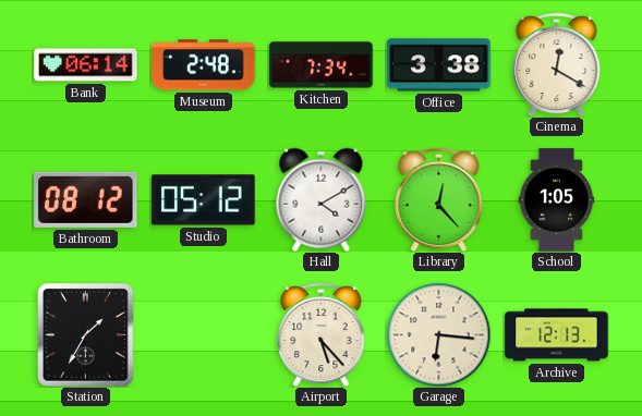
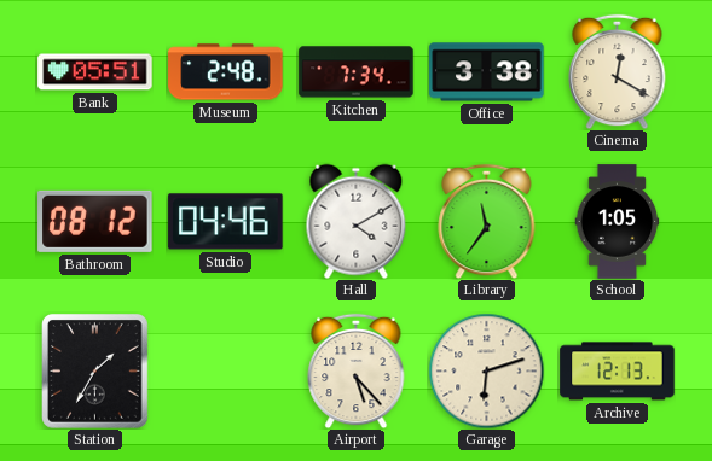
Bank: 06:14 -> 05:51 (95, 72)
Studio: 05:12 -> 04:46 (226, 222)
Library: 12:23 -> 11:36 (487, 221)
Garage: 6:16 -> 6:12 (486, 370)
